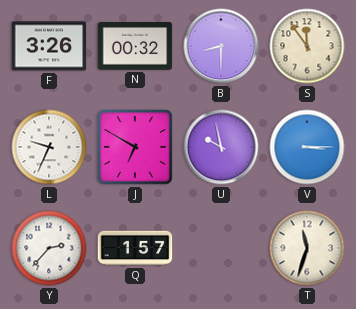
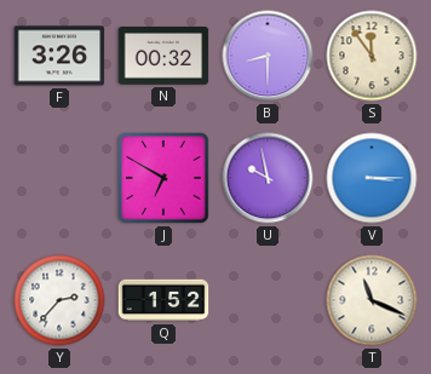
L: 9:34 -> none (49, 147)
Q: 1:57 -> 1:52 (163, 300)
T: 11:33 -> 11:19 (372, 300)
